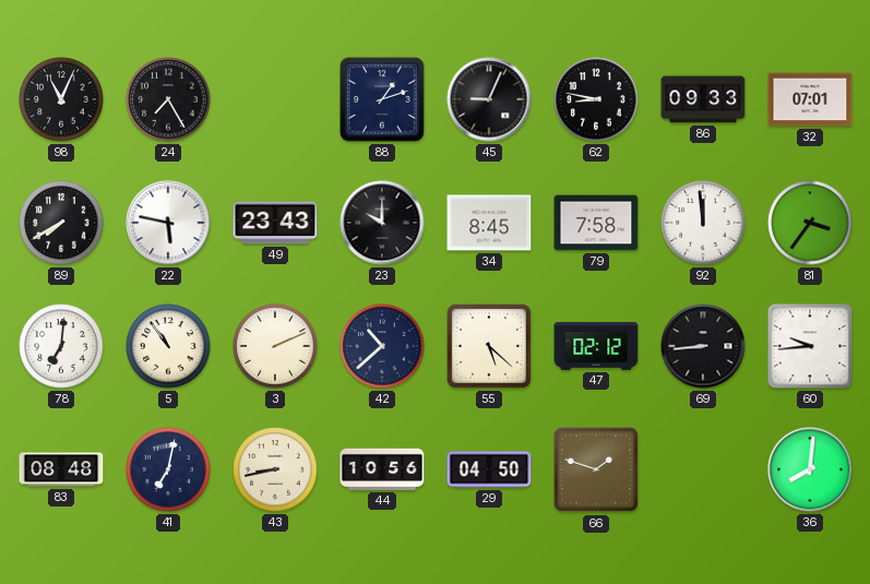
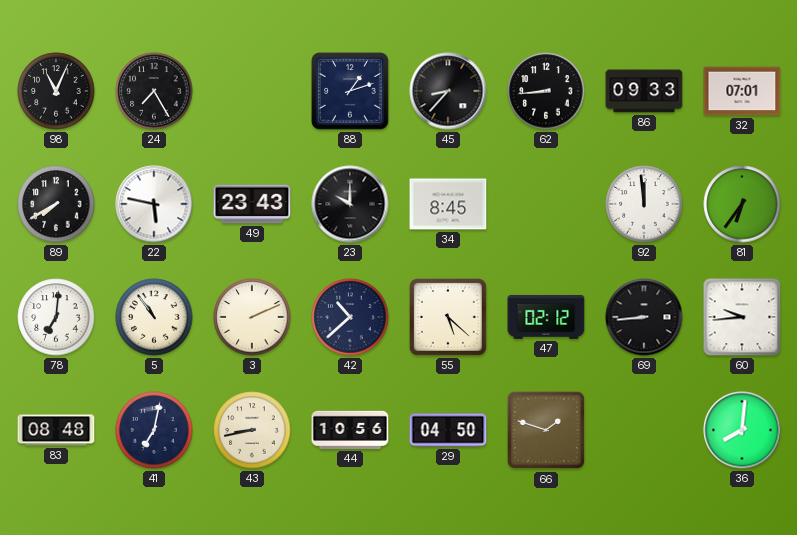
45: 9:04 -> 8:37 (448, 91)
62: 8:47 -> 8:44 (546, 91)
79: 7:58 -> none (596, 223)
81: 3:36 -> 6:36 (742, 204)
